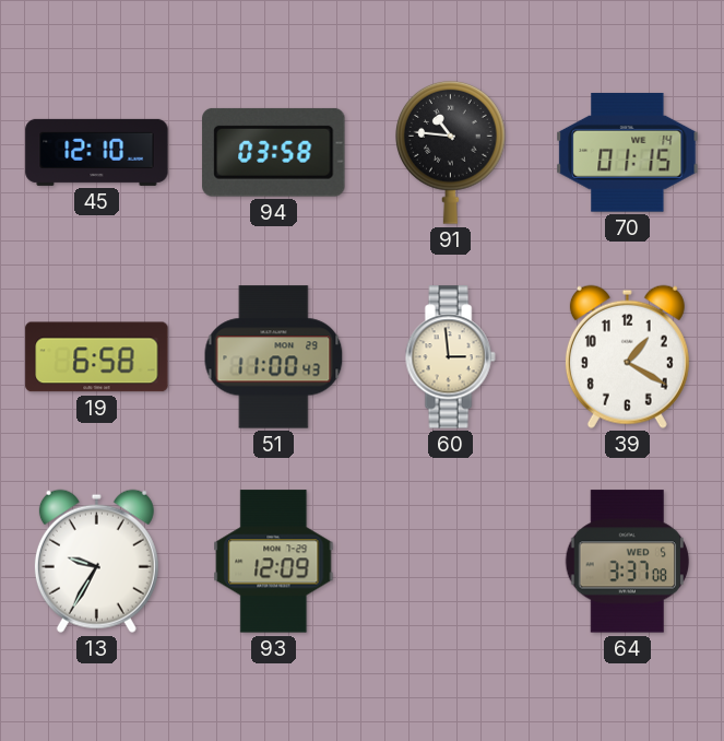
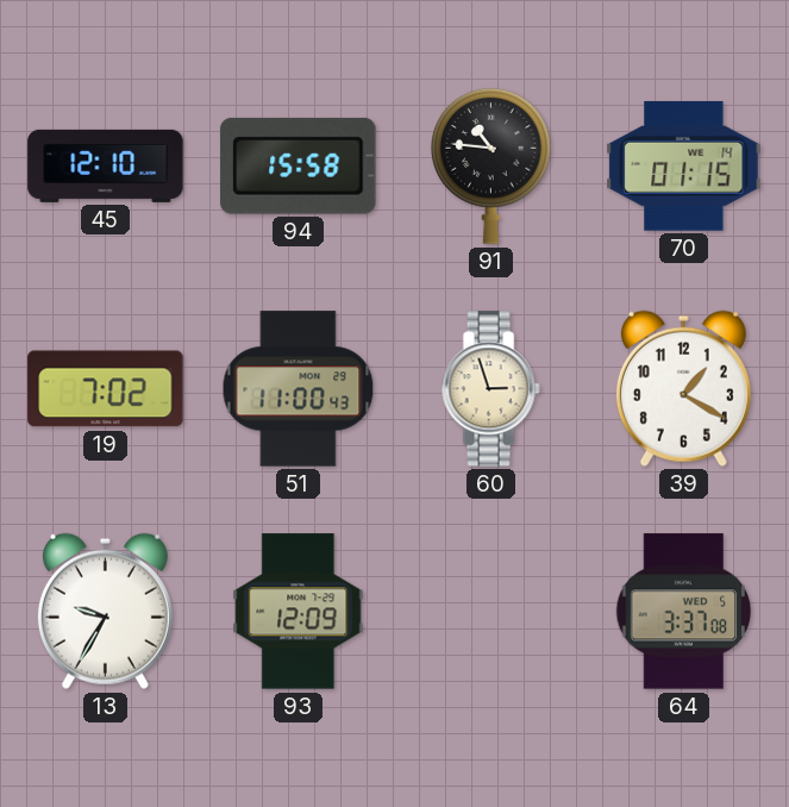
94: 03:58 -> 15:58 (299, 165)
19: 6:58 -> 7:02 (106, 389)
60: 2:59 -> 2:57 (490, 389)
